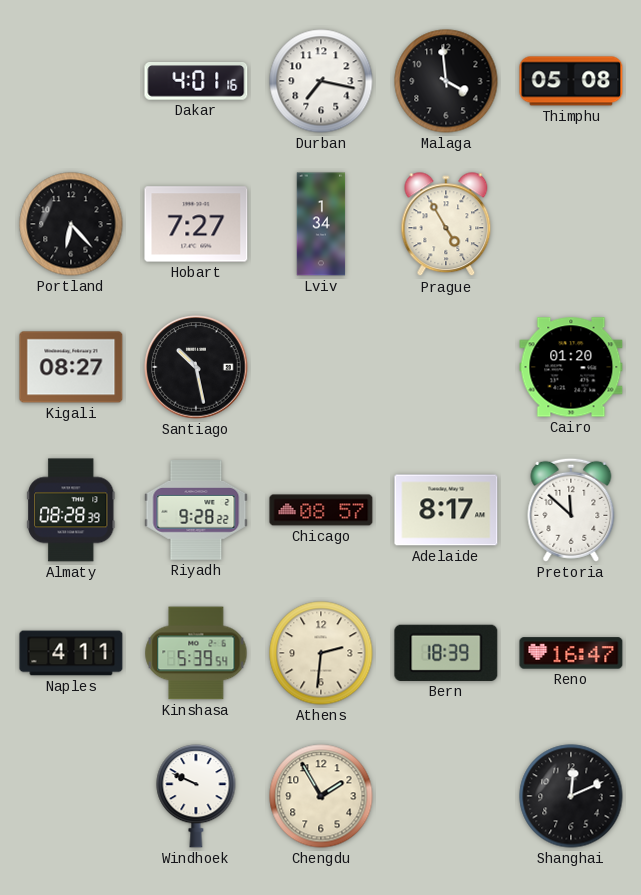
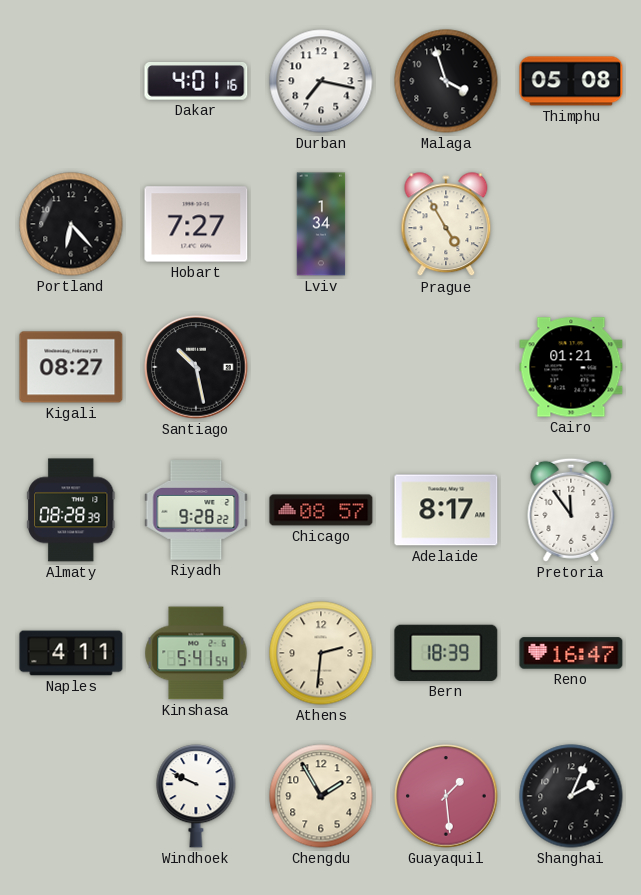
Malaga: 3:59 -> 3:57 (446, 81)
Cairo: 01:20 -> 01:21 (571, 367)
Pretoria: 11:52 -> 11:54 (571, 510)
Kinshasa: 5:39 -> 5:41 (196, 653)
Guayaquil: none -> 1:29 (446, 796)
Shanghai: 12:11 -> 2:04 (571, 796)
